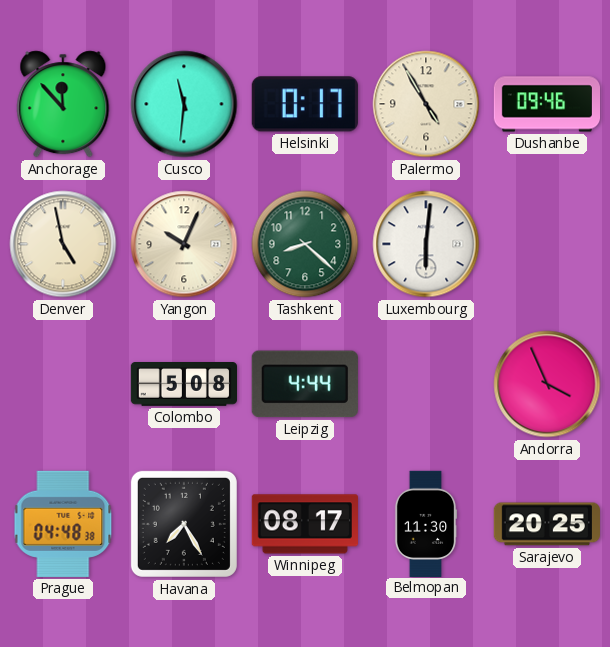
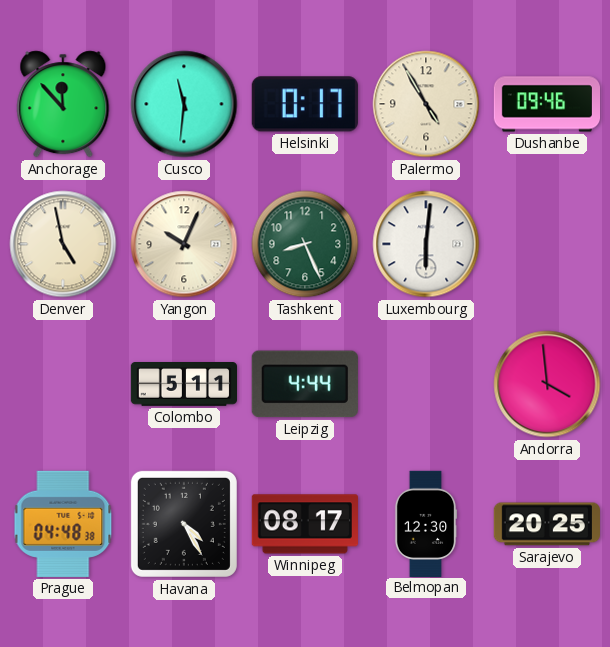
Tashkent: 8:22 -> 8:26 (305, 244)
Colombo: 5:08 -> 5:11 (183, 385)
Andorra: 3:56 -> 3:59 (547, 384)
Havana: 7:25 -> 4:25 (184, 524)
Belmopan: 11:30 -> 12:30 (426, 523)
